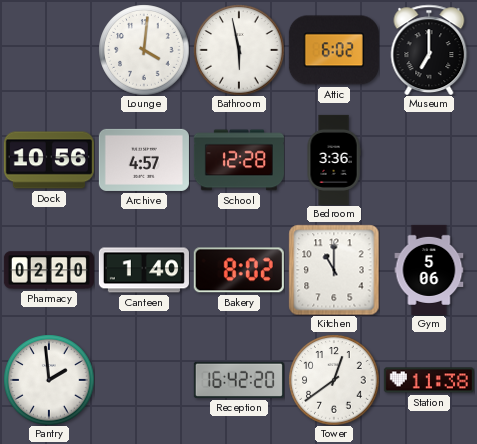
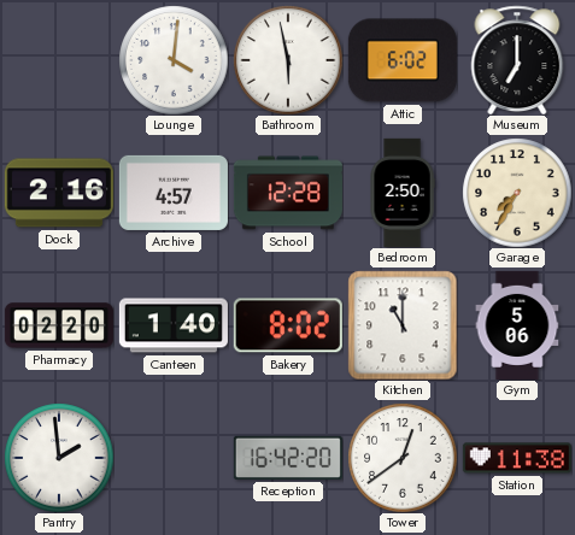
Dock: 10:56 -> 2:16 (59, 193)
Bedroom: 3:36 -> 2:50 (403, 193)
Garage: none -> 7:35 (517, 193)
